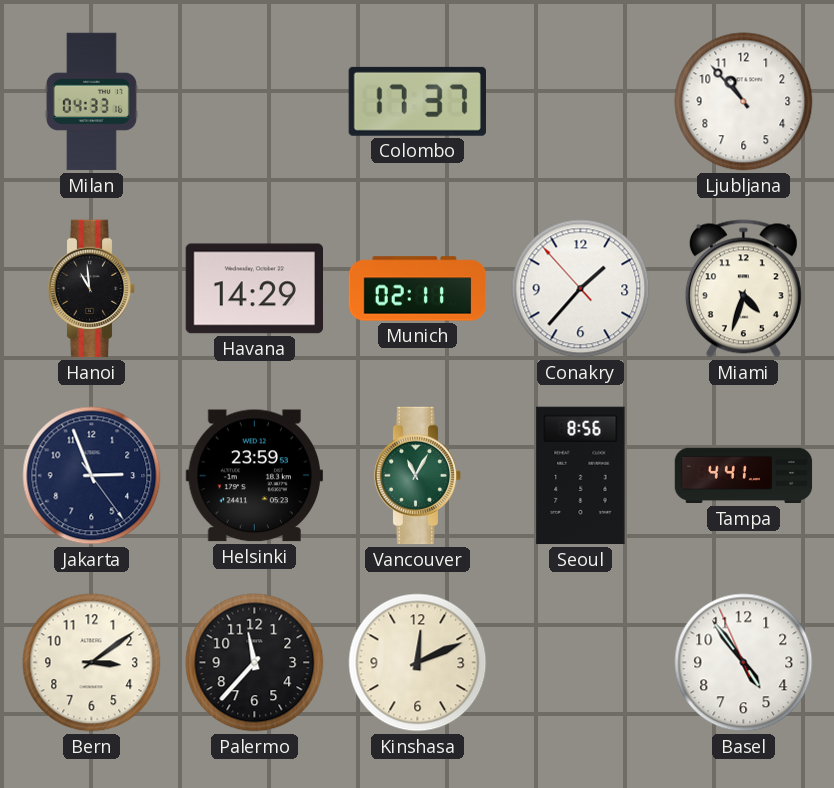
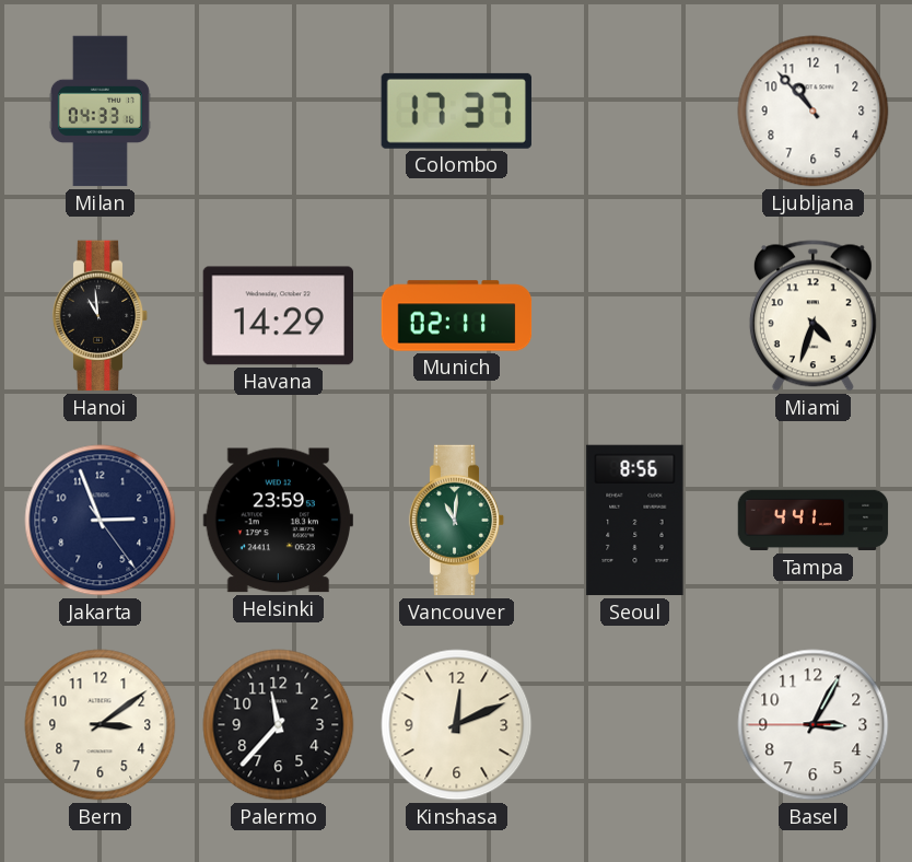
Conakry: 1:36 -> none (581, 289)
Vancouver: 11:05 -> 11:01 (457, 521)
Basel: 4:53 -> 3:04 (814, 725)
